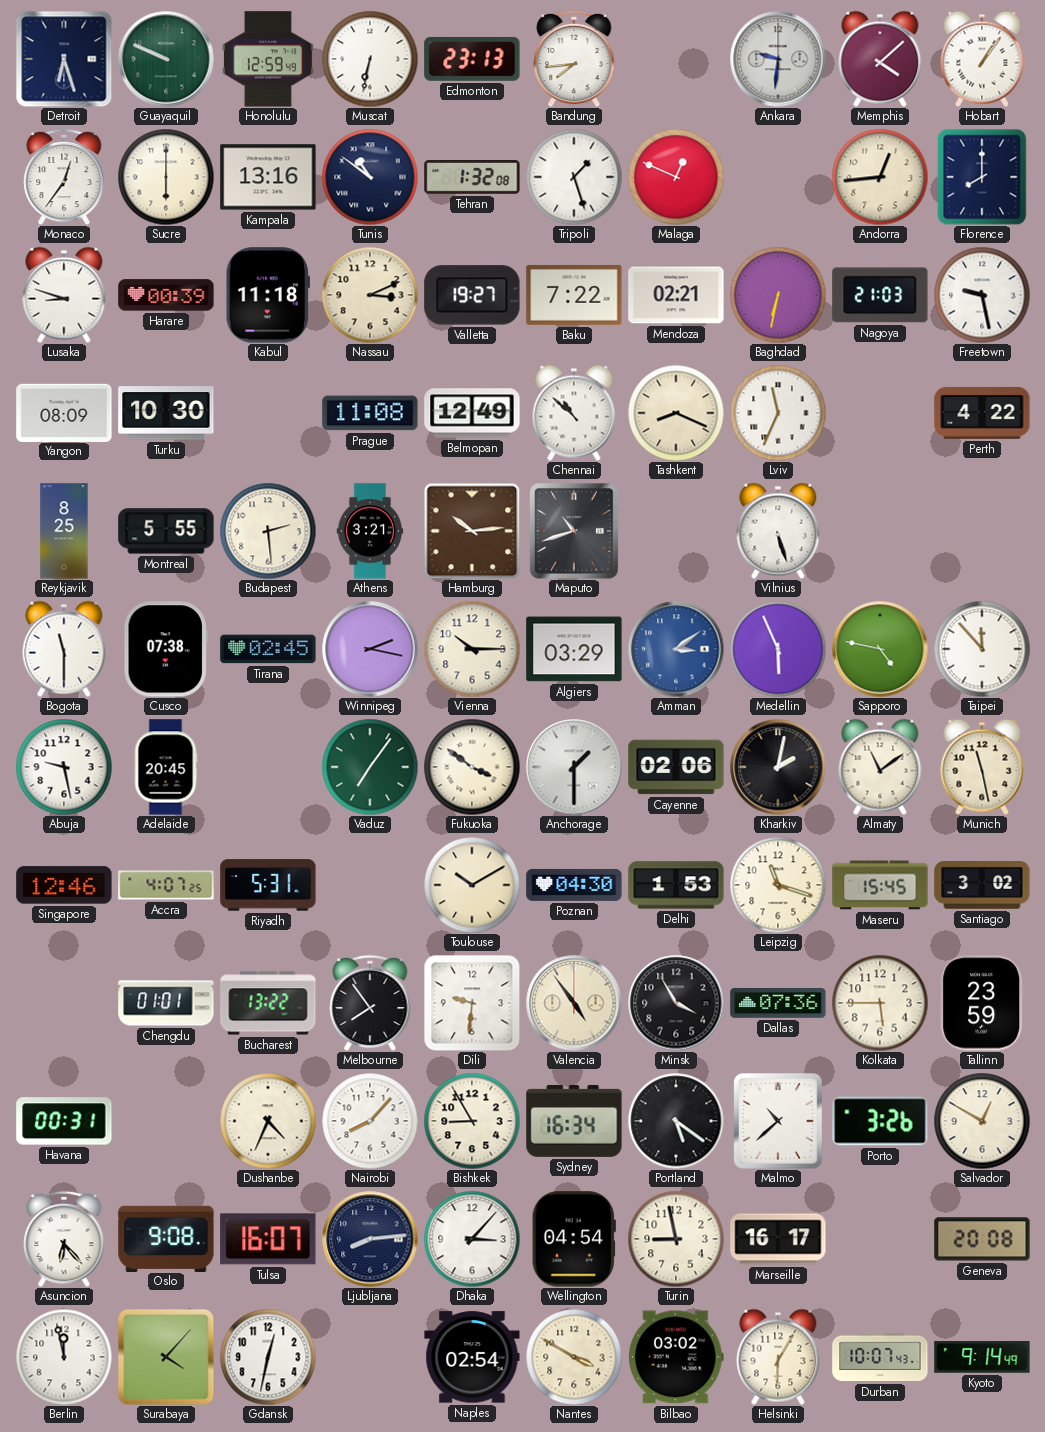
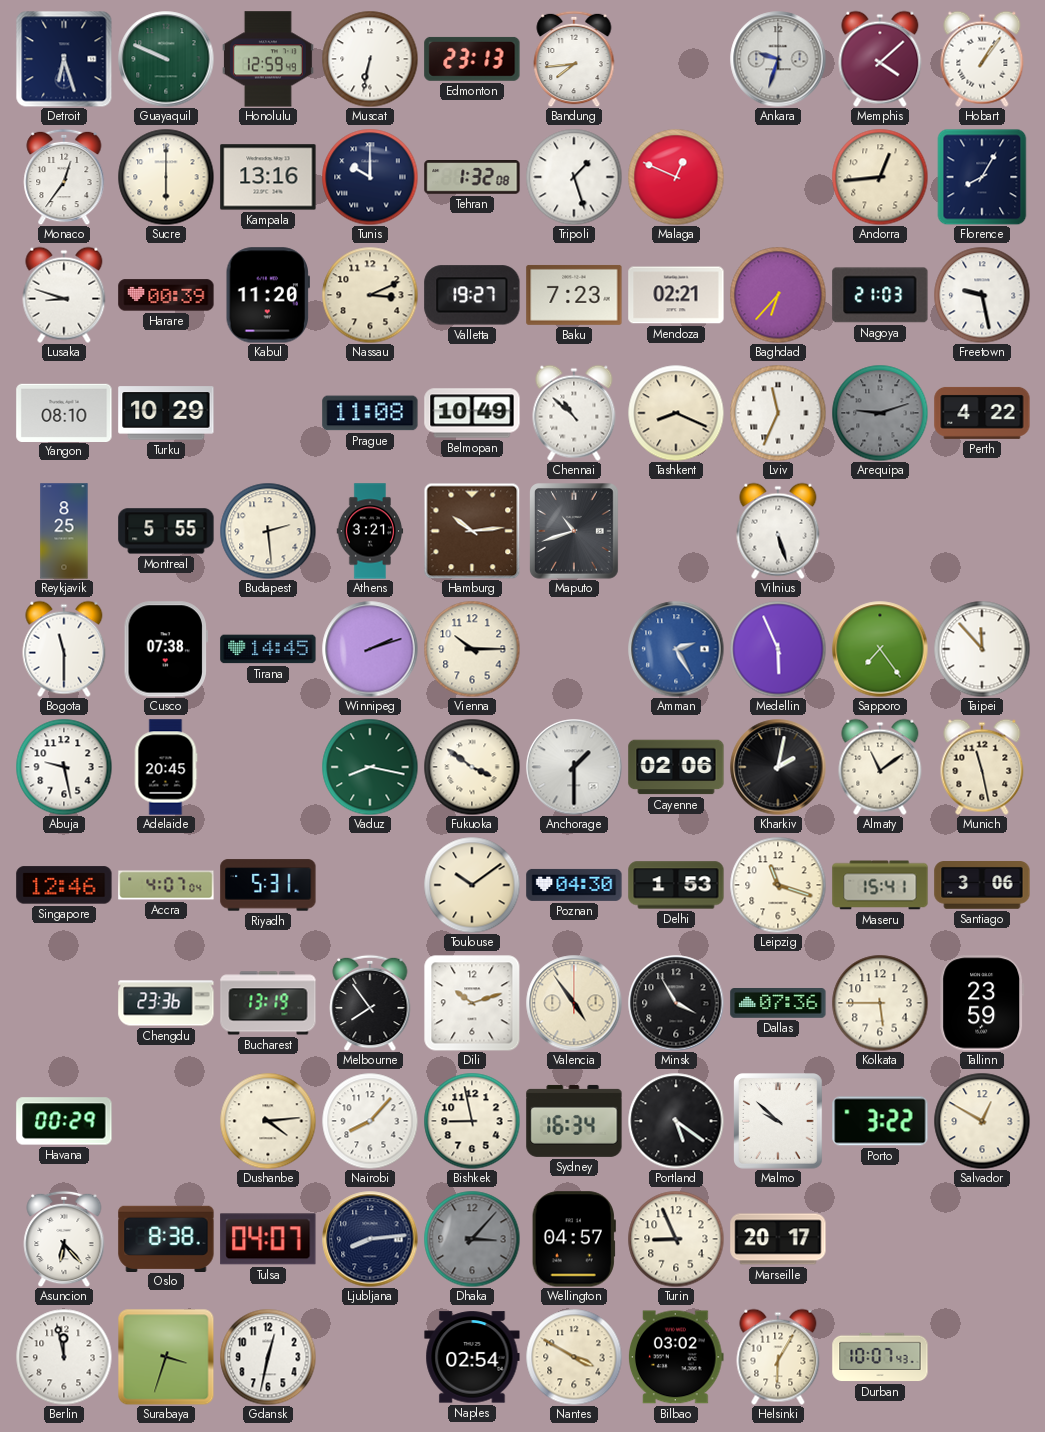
Ankara: 9:31 -> 9:33 (778, 59)
Tunis: 10:51 -> 10:00 (370, 177)
Florence: 8:00 -> 8:05 (982, 177)
Kabul: 11:18 -> 11:20 (268, 295)
Baku: 7:22 -> 7:23 (574, 295)
Baghdad: 6:32 -> 6:37 (778, 295)
Yangon: 08:09 -> 08:10 (64, 412)
Turku: 10:30 -> 10:29 (166, 413)
Belmopan: 12:49 -> 10:49 (472, 413)
Arequipa: none -> 9:12 (880, 413)
Tirana: 02:45 -> 14:45 (268, 649)
Winnipeg: 2:17 -> 2:12 (370, 649)
Algiers: 03:29 -> none (574, 649)
Amman: 3:09 -> 2:25 (676, 649)
Sapporo: 4:47 -> 7:24 (880, 649)
Vaduz: 7:06 -> 8:17 (370, 767)
Accra: 4:07:25 -> 4:07:04 (166, 885)
Toulouse: 10:10 -> 10:09 (472, 885)
Maseru: 15:45 -> 15:41 (880, 885)
Santiago: 3:02 -> 3:06 (982, 886)
Chengdu: 01:01 -> 23:36 (166, 1003)
Bucharest: 13:22 -> 13:19 (268, 1003)
Dili: 9:31 -> 10:12 (472, 1003)
Havana: 00:31 -> 00:29 (64, 1121)
Dushanbe: 4:34 -> 4:14 (268, 1121)
Bishkek: 8:55 -> 8:58 (472, 1121)
Malmo: 10:38 -> 9:52 (779, 1122)
Porto: 3:26 -> 3:22 (880, 1121)
Oslo: 9:08 -> 8:38 (166, 1238)
Tulsa: 16:07 -> 04:07 (268, 1239)
Dhaka dial: white -> grey (472, 1239)
Wellington: 04:54 -> 04:57 (574, 1239)
Turin: 8:58 -> 8:56 (676, 1239)
Marseille: 16:17 -> 20:17 (778, 1239)
Geneva: 20:08 -> none (982, 1239)
Surabaya: 4:07 -> 3:33 (166, 1357)
Kyoto: 9:14 -> none (982, 1357)
